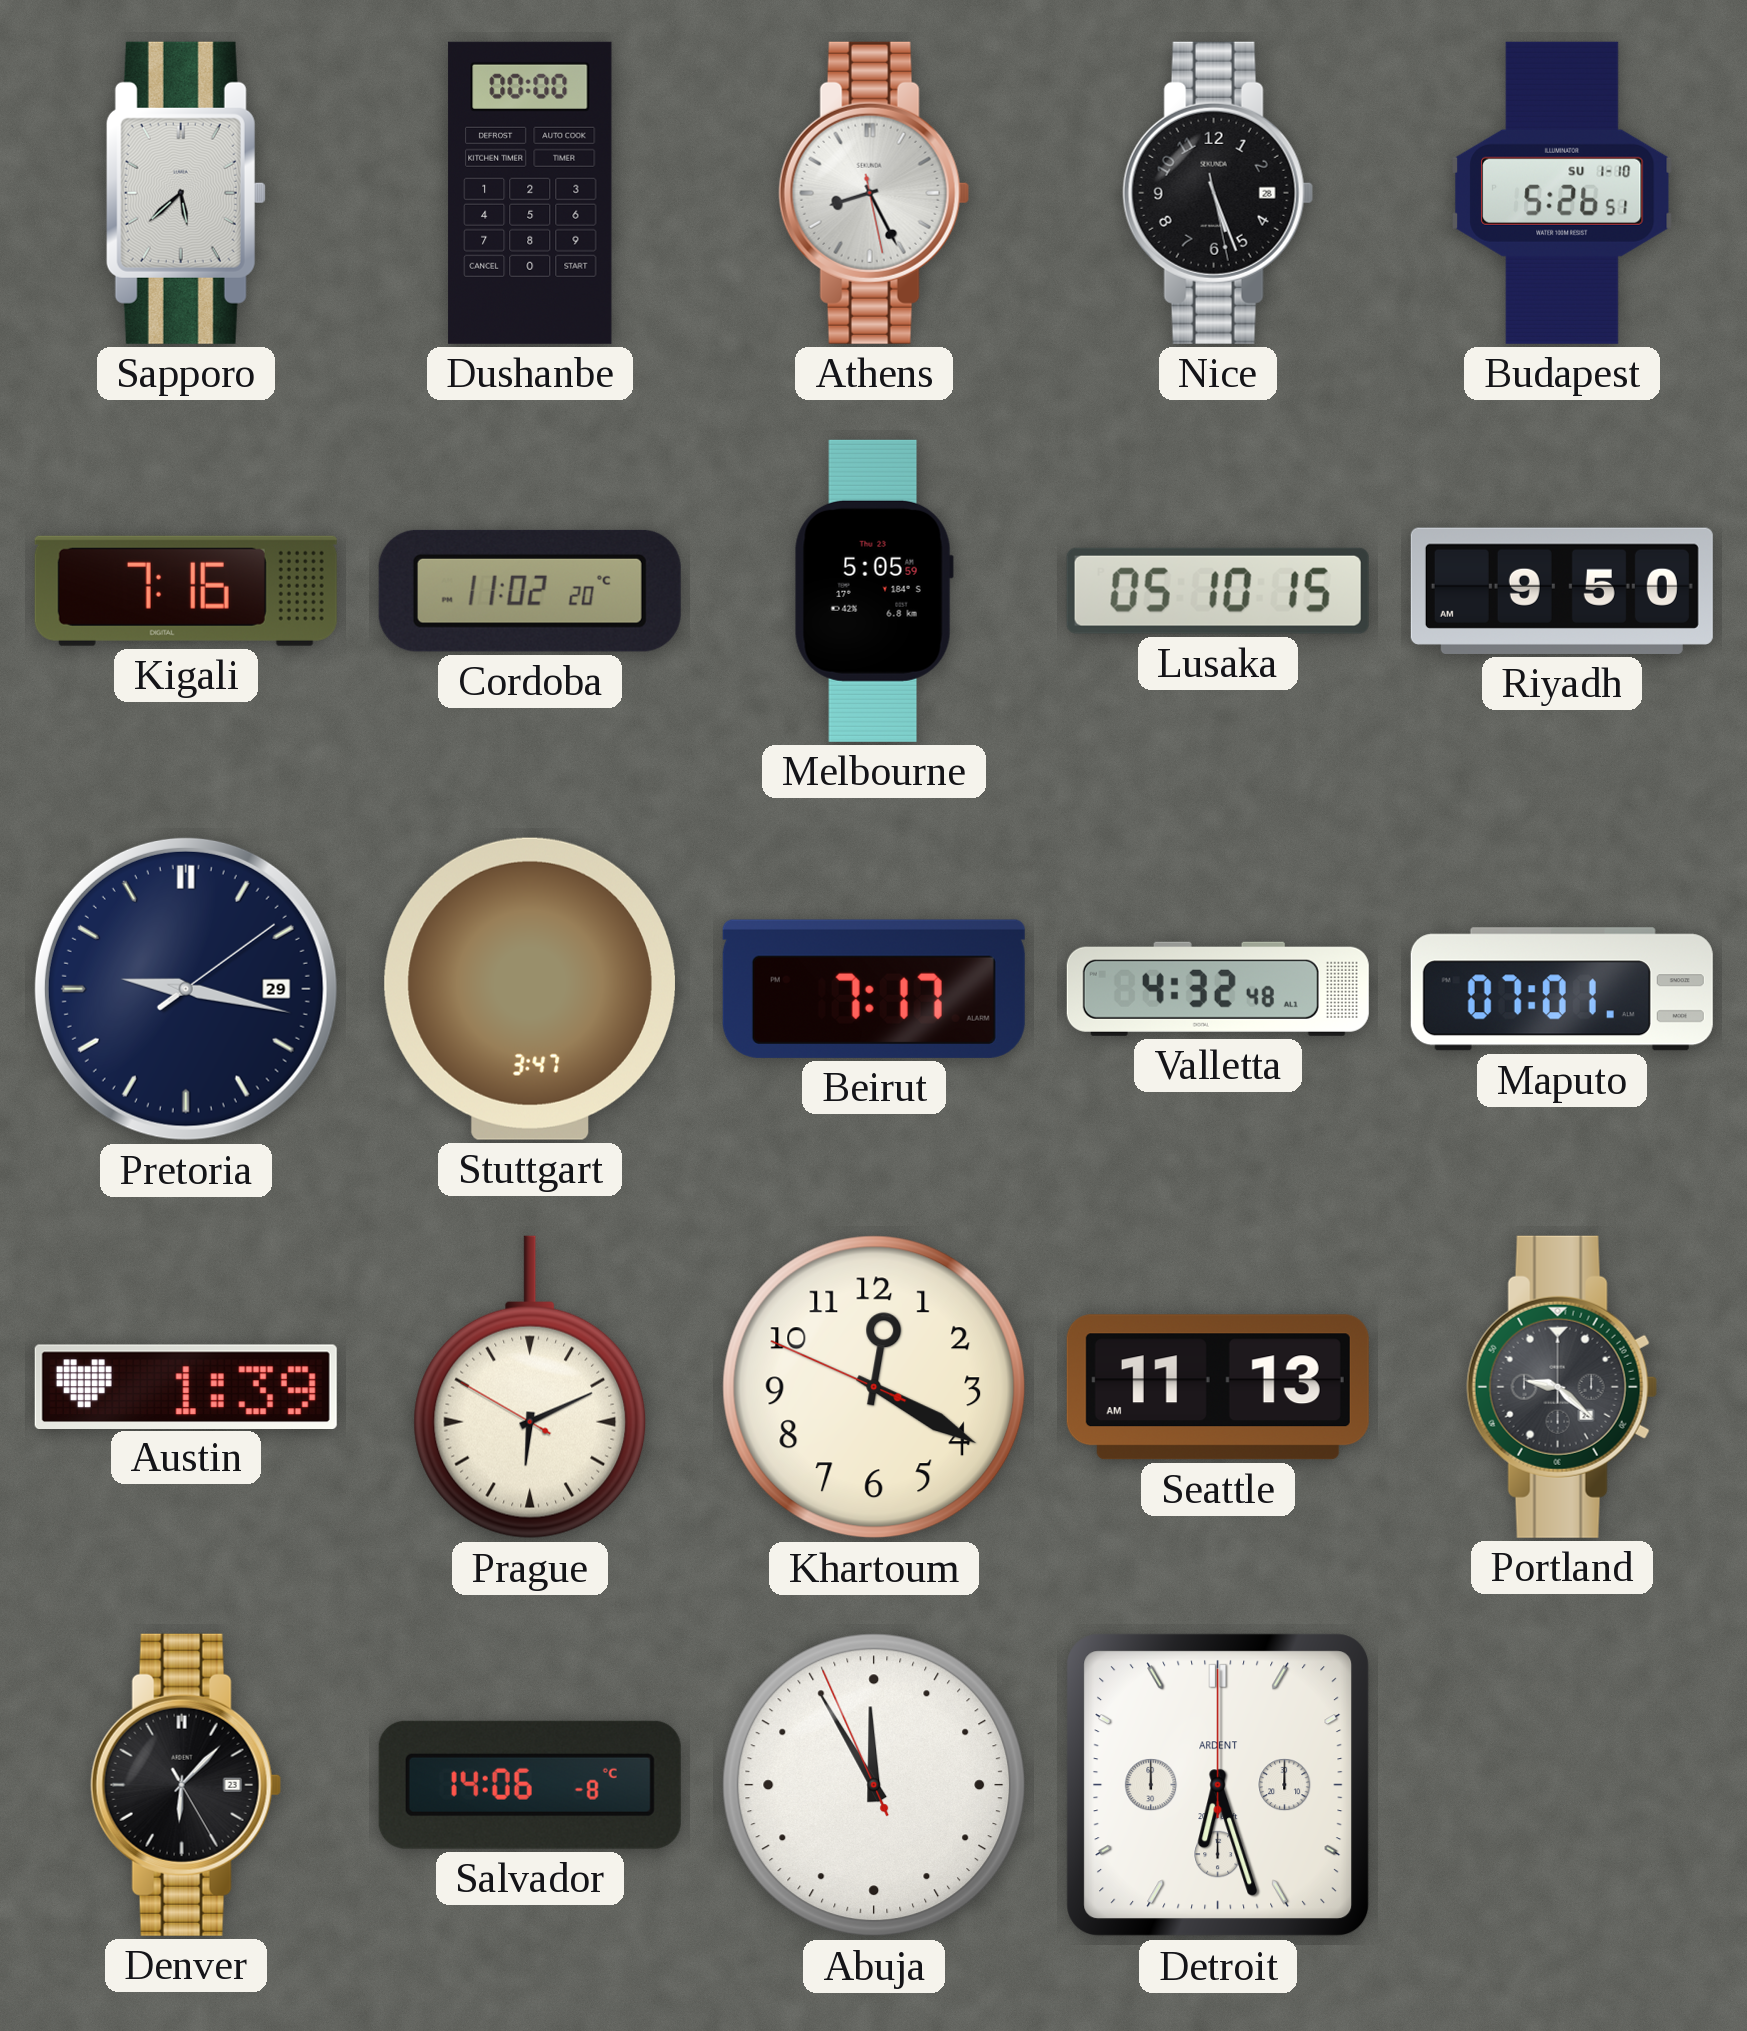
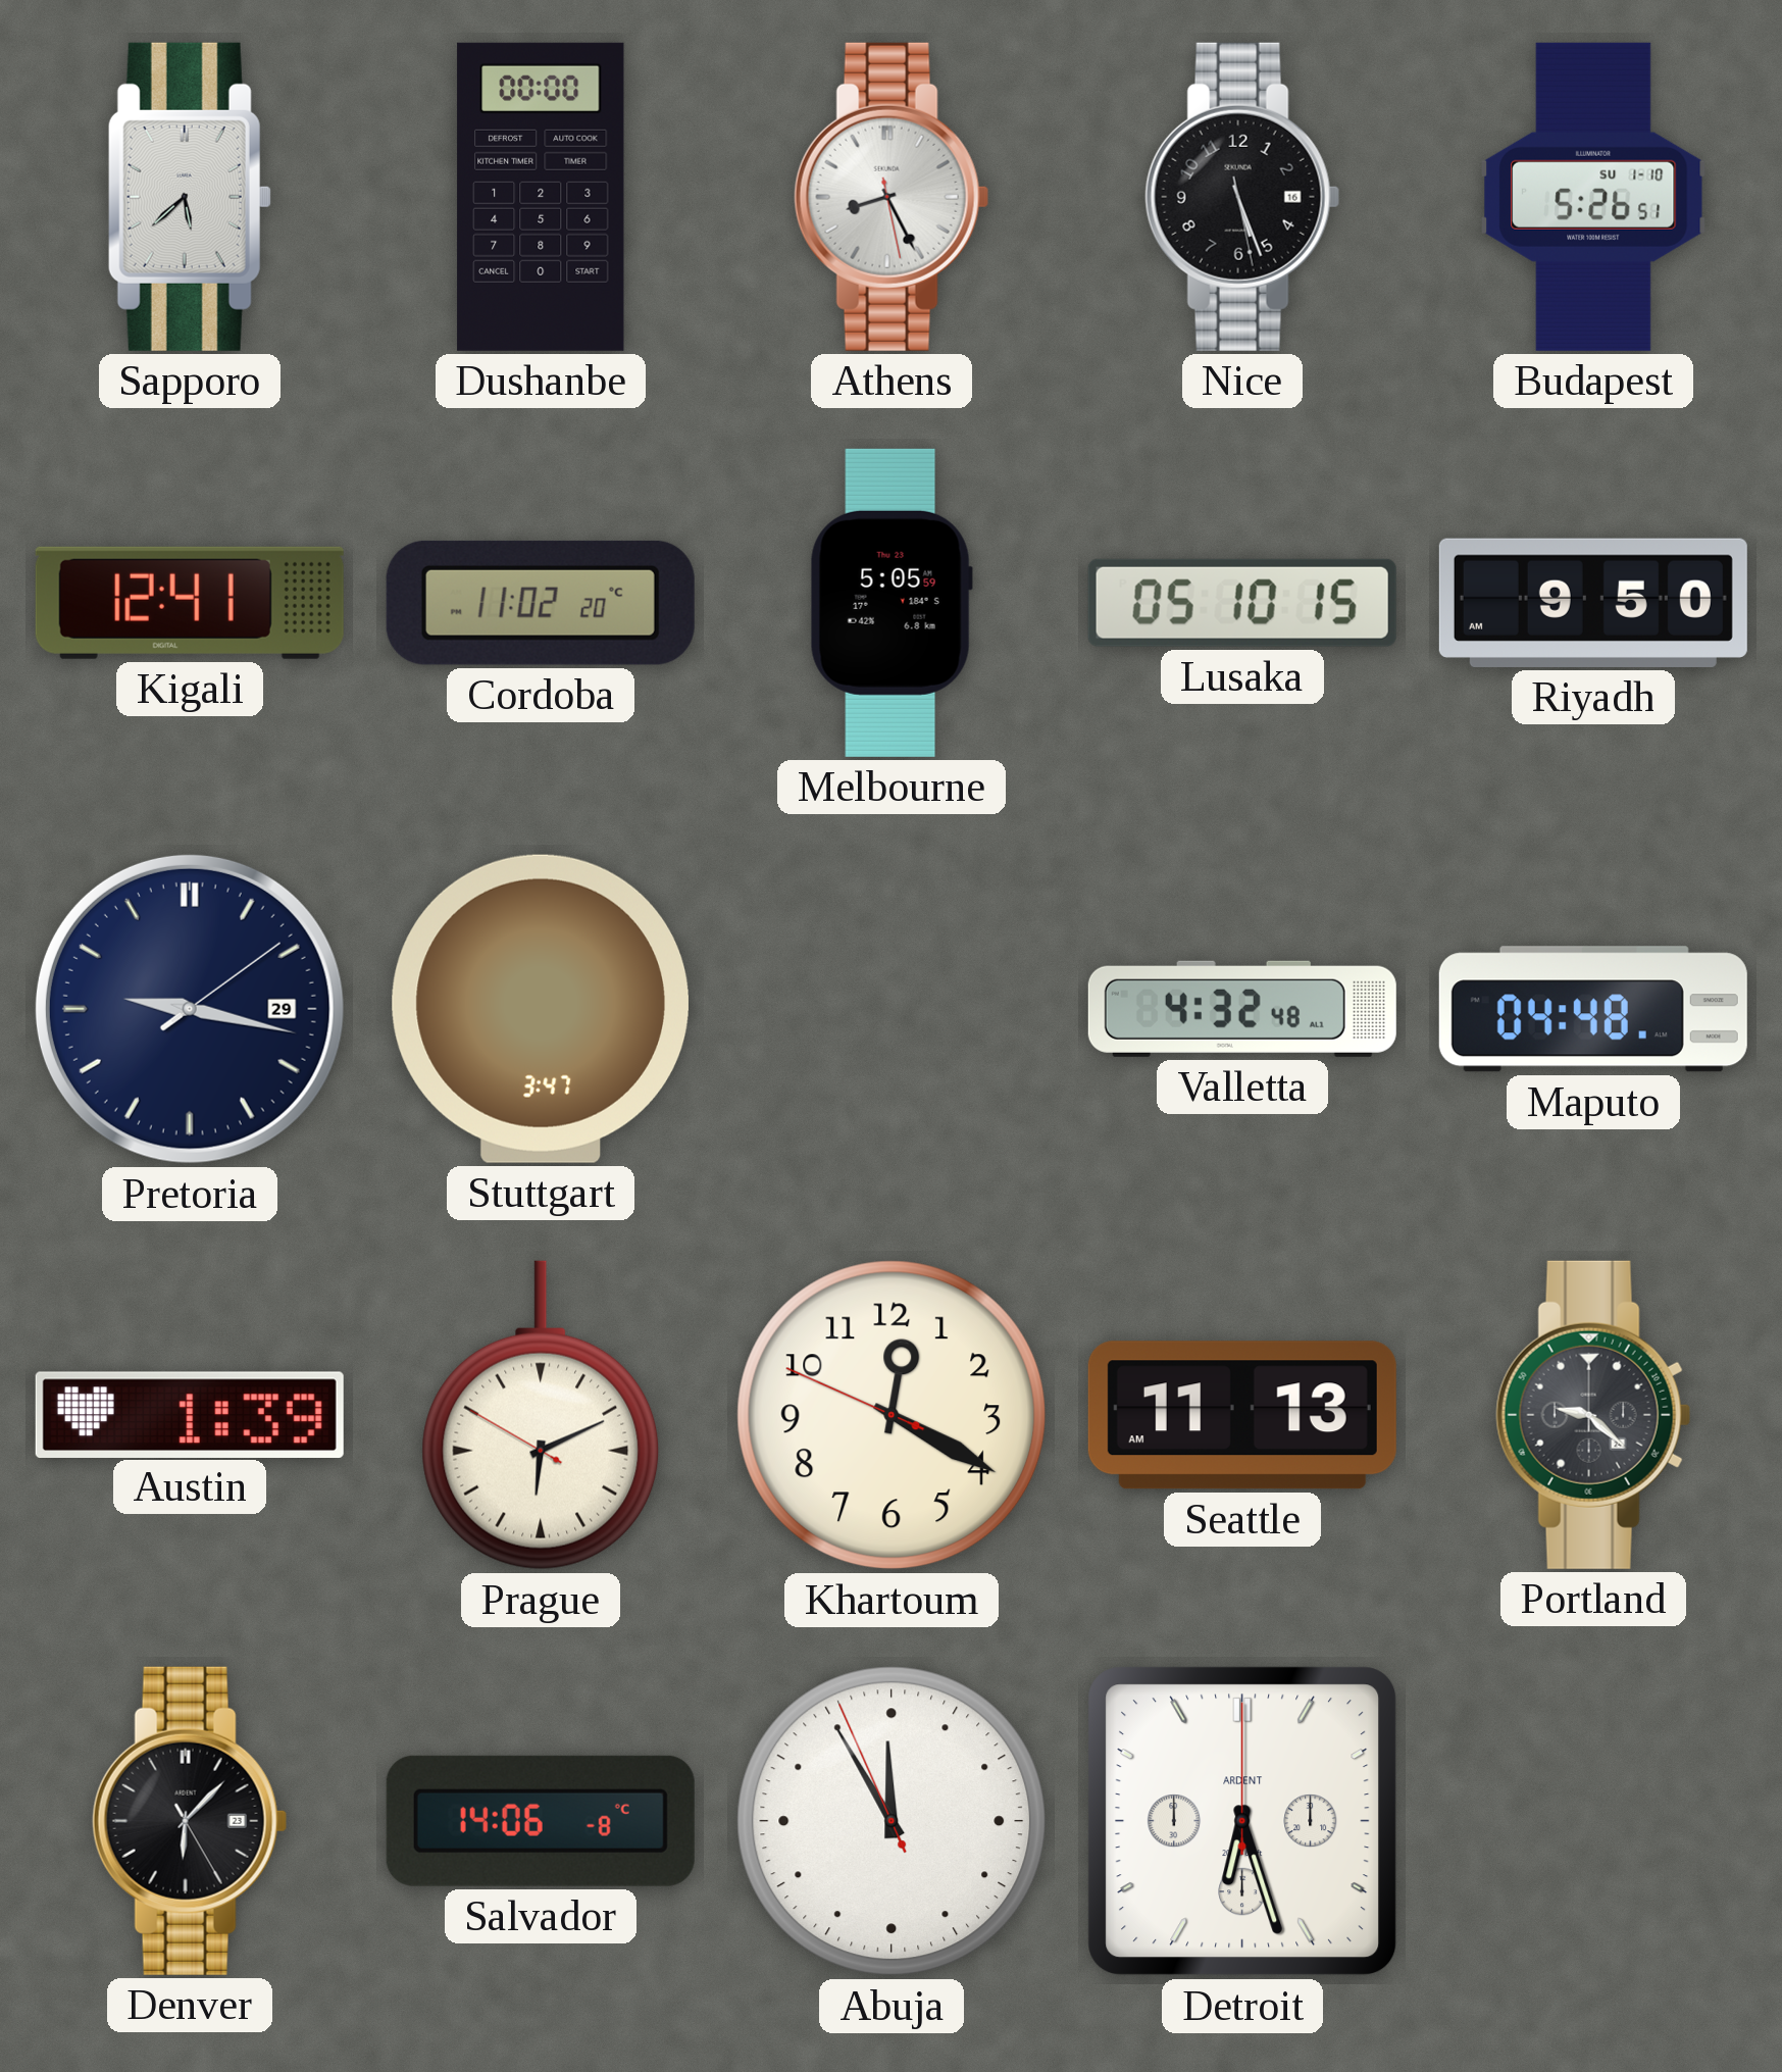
Nice date: 28 -> 16 (1242, 197)
Kigali: 7:16 -> 12:41 (190, 603)
Beirut: 7:17 -> none (874, 989)
Maputo: 07:01 -> 04:48 (1593, 1009)
